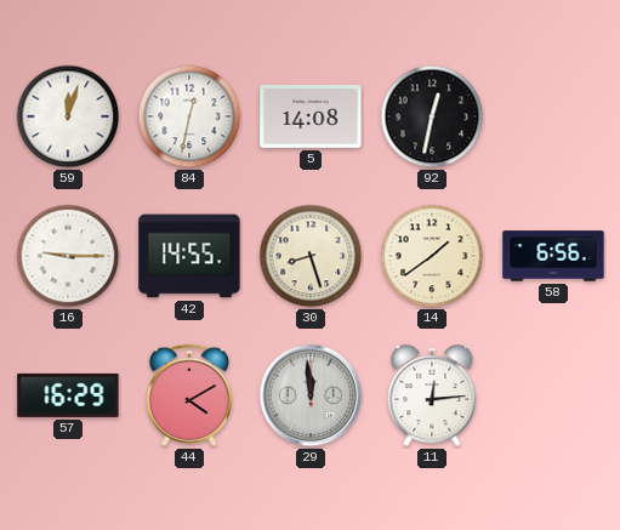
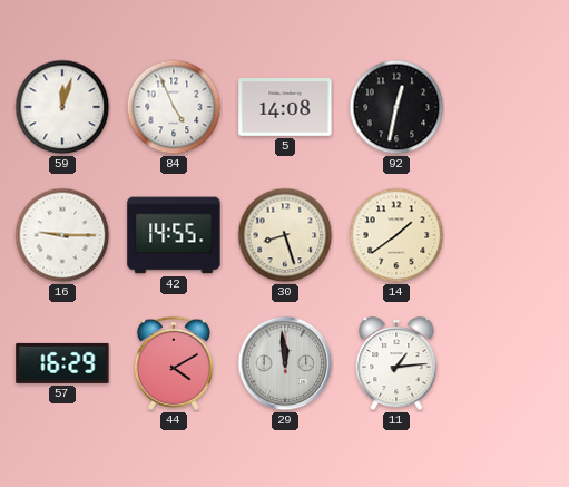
84: 12:32 -> 4:56 (174, 107)
58: 6:56 -> none (553, 256)
11: 12:14 -> 1:14 (396, 364)
